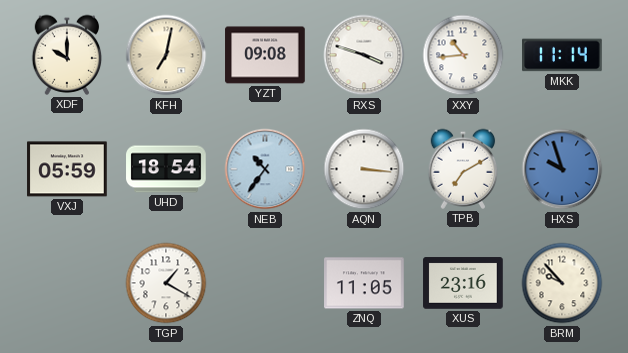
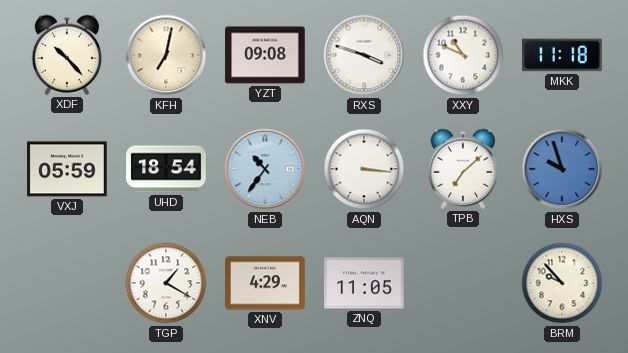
XDF: 10:00 -> 10:23 (67, 55)
XXY: 10:44 -> 10:49 (463, 55)
MKK: 11:14 -> 11:18 (562, 55)
TPB: 7:10 -> 7:08 (463, 169)
XNV: none -> 4:29 (265, 283)
XUS: 23:16 -> none (463, 283)
